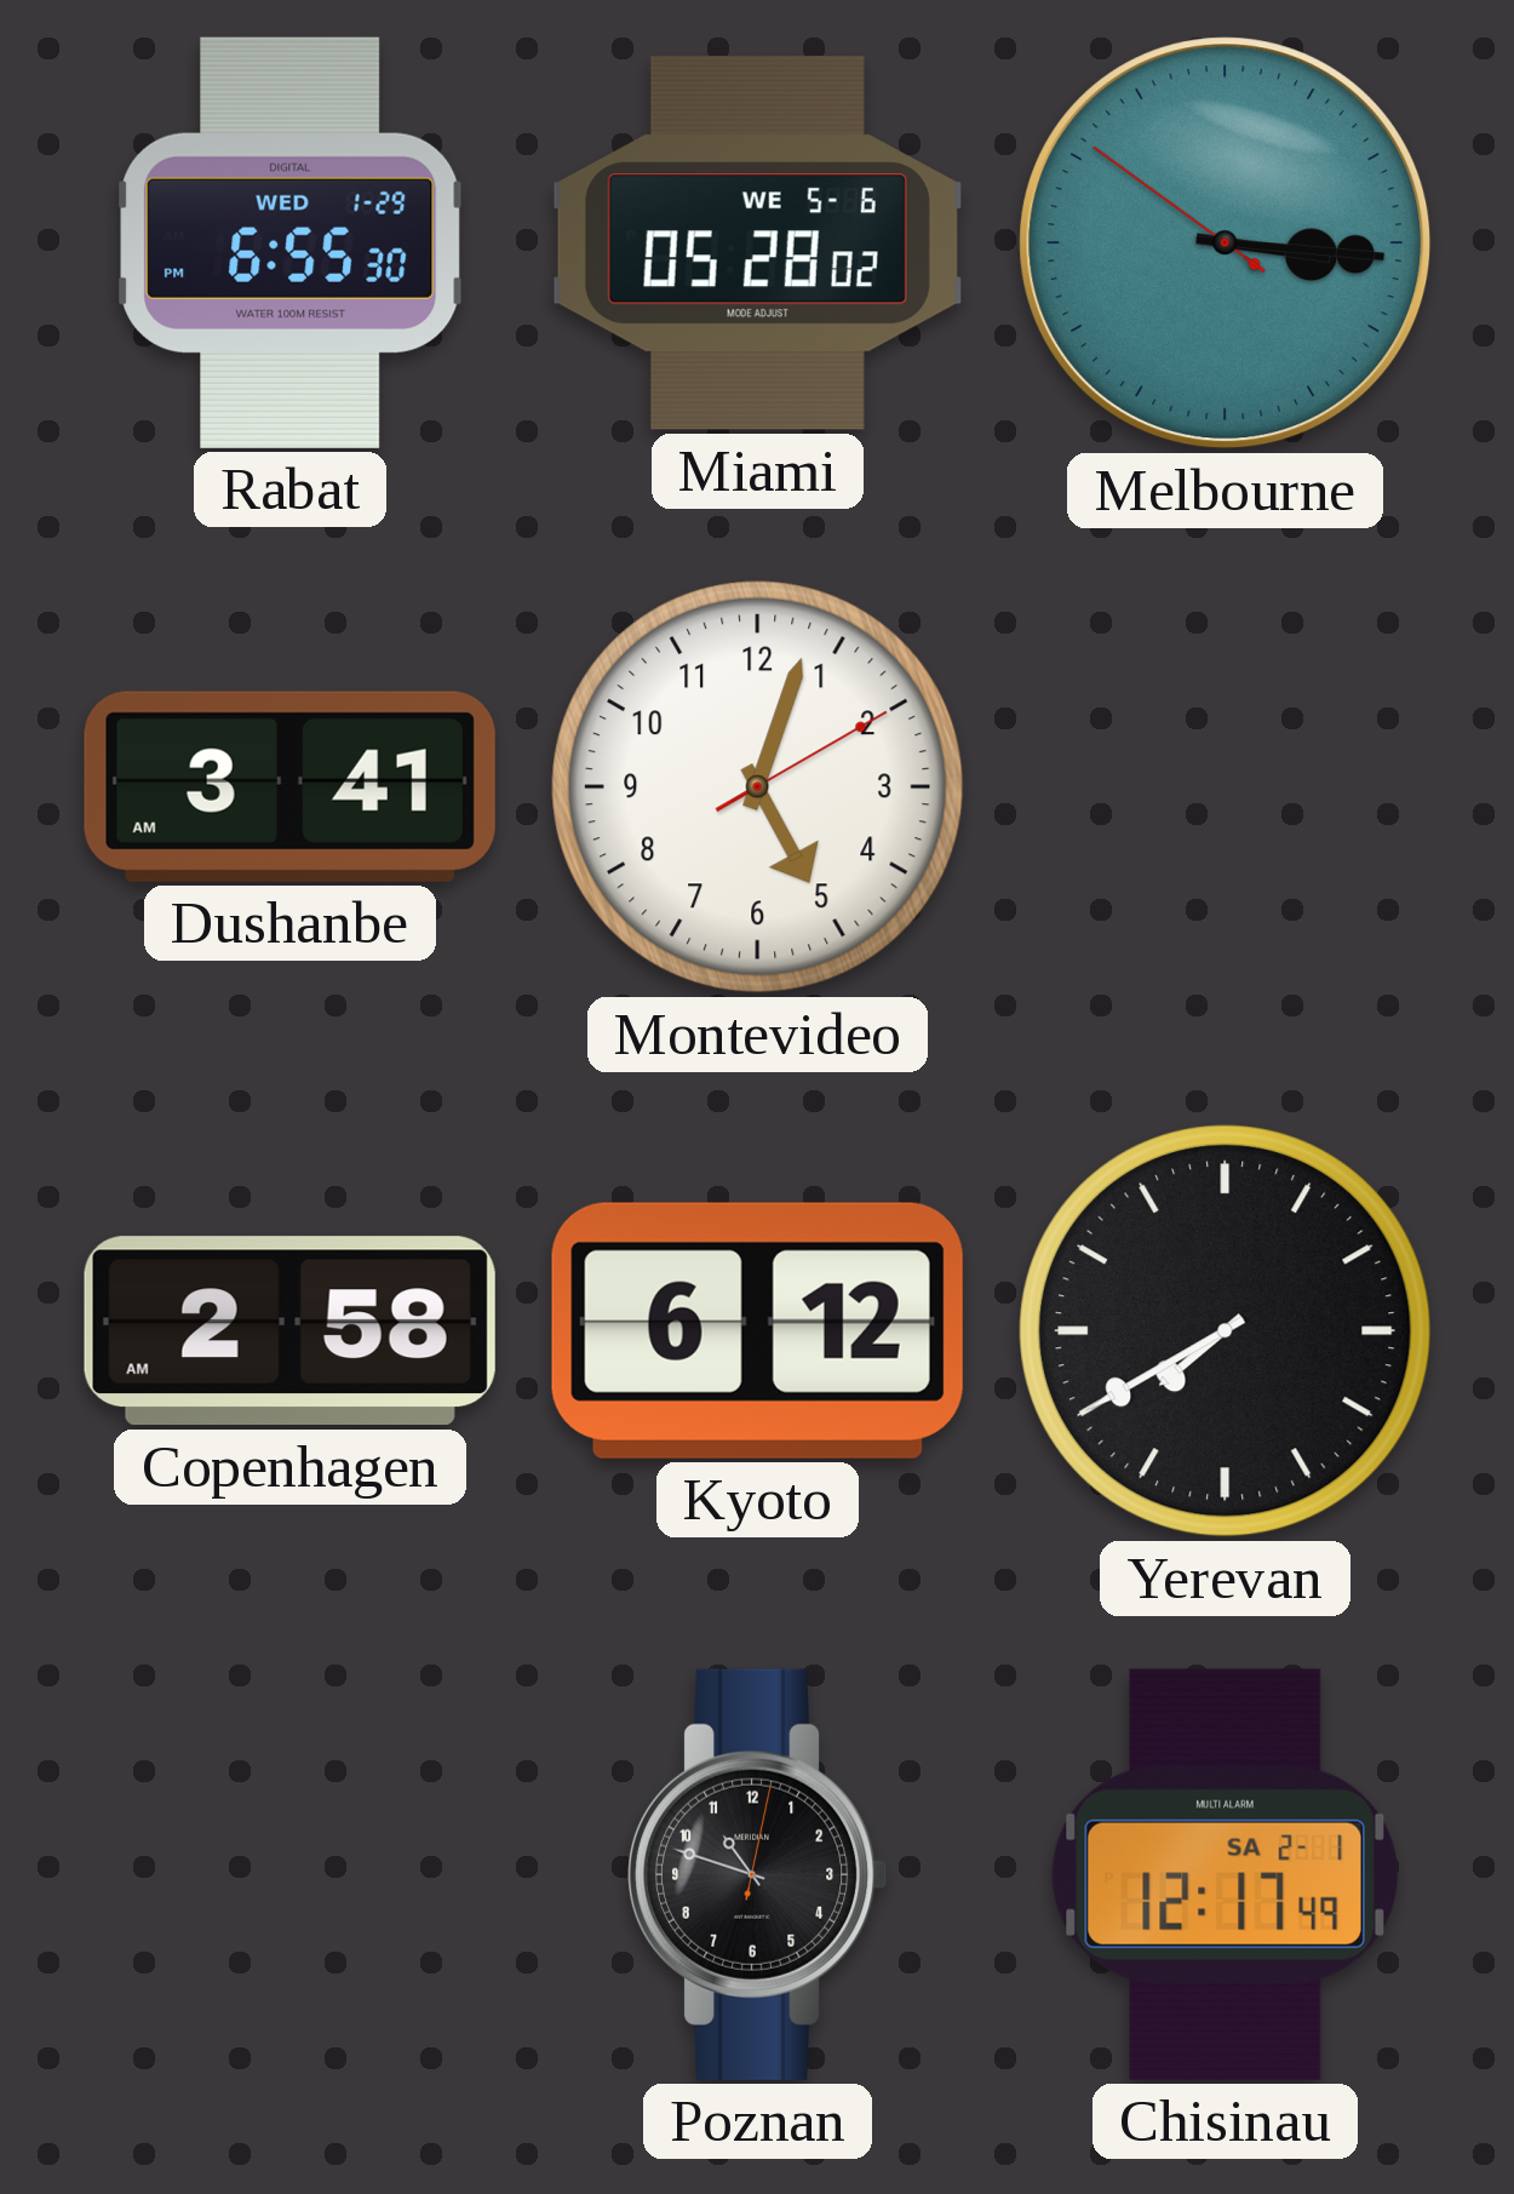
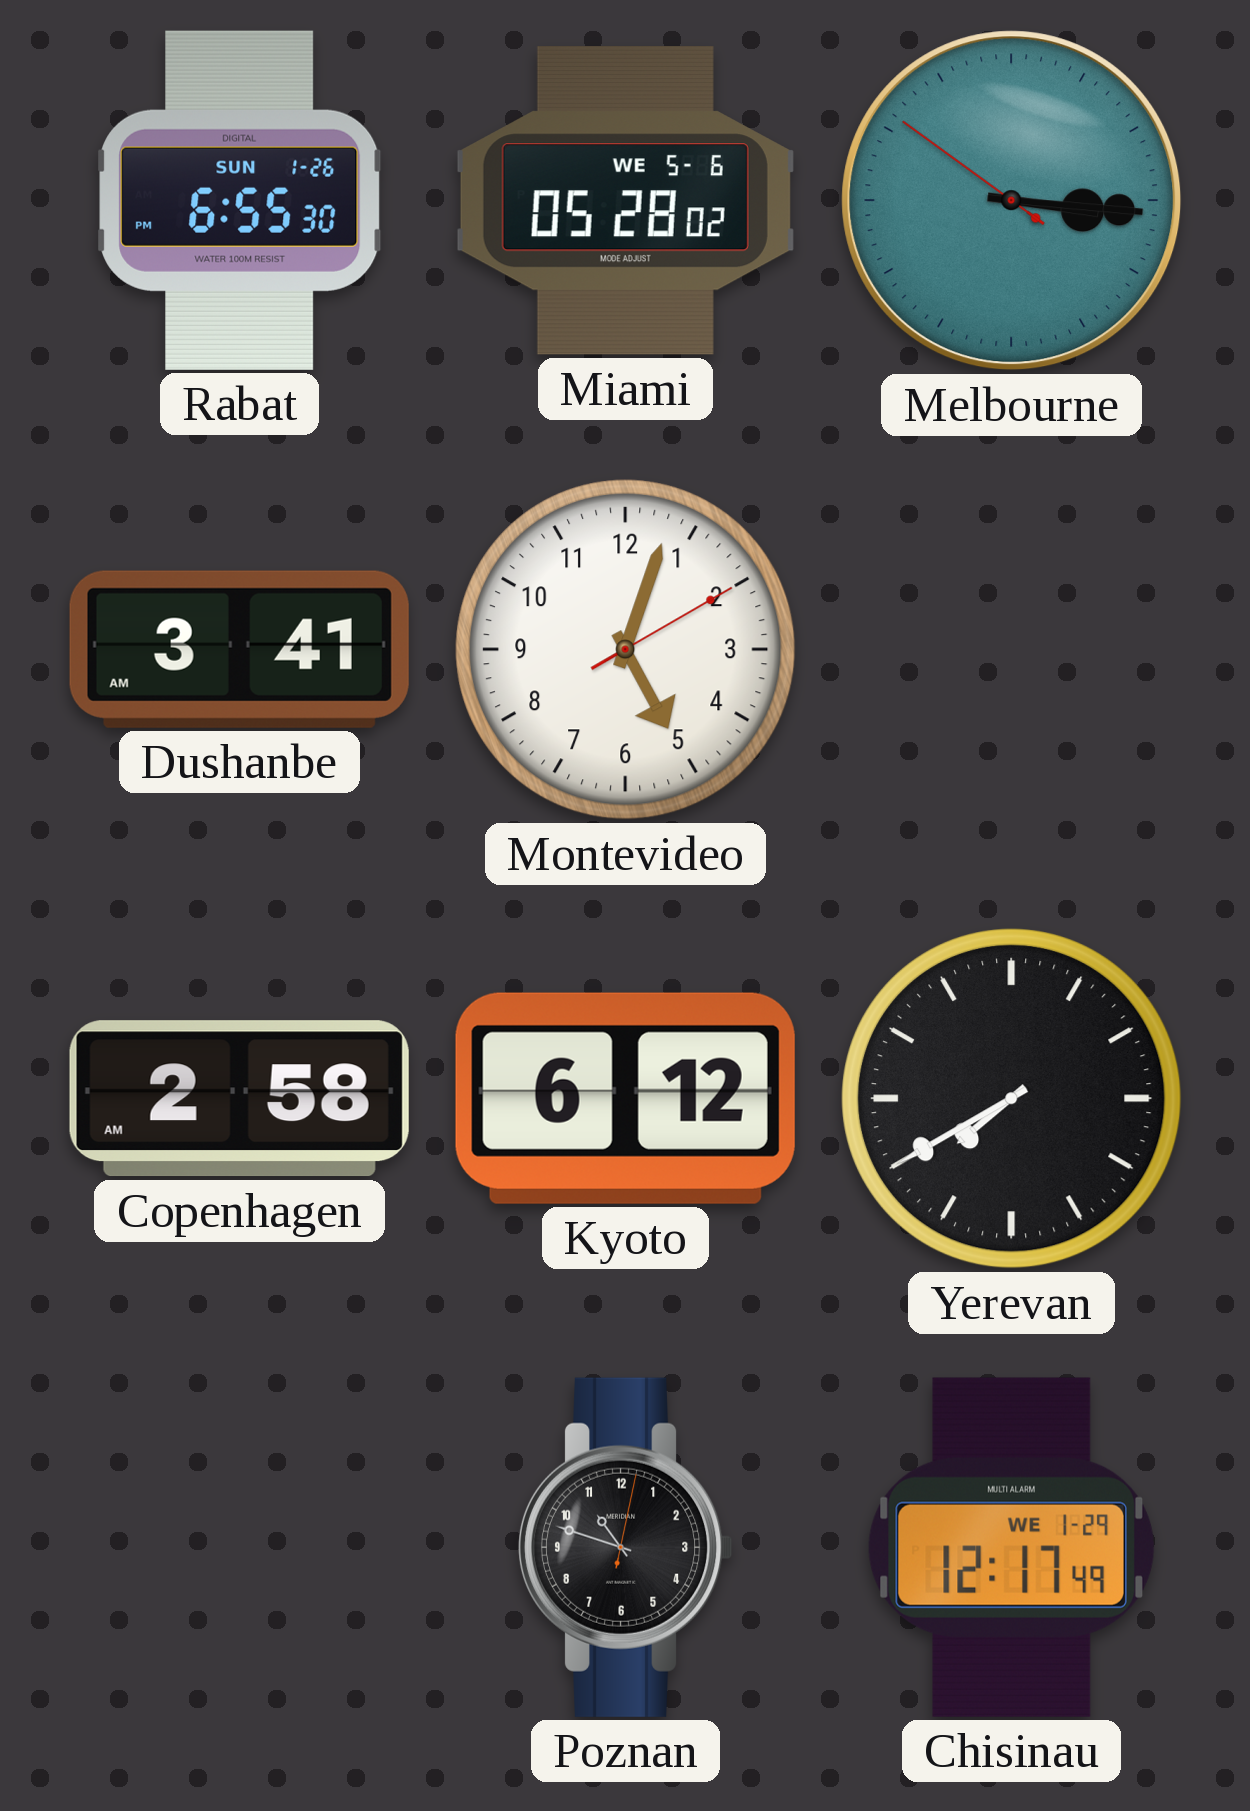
Rabat date: WED 1-29 -> SUN 1-26 (240, 200)
Chisinau date: SA 2-1 -> WE 1-29 (1011, 1547)
